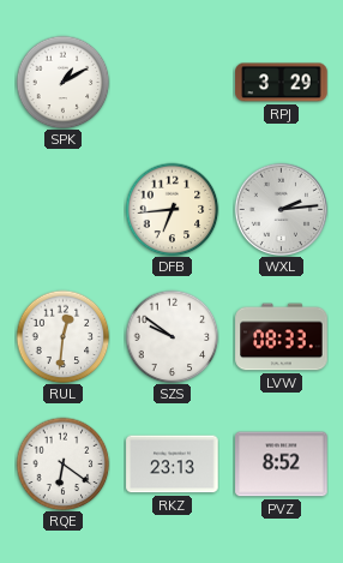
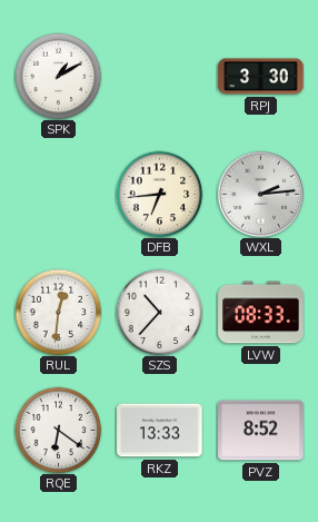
RPJ: 3:29 -> 3:30 (261, 77)
SZS: 9:51 -> 10:37 (159, 312)
RKZ: 23:13 -> 13:33 (160, 431)
